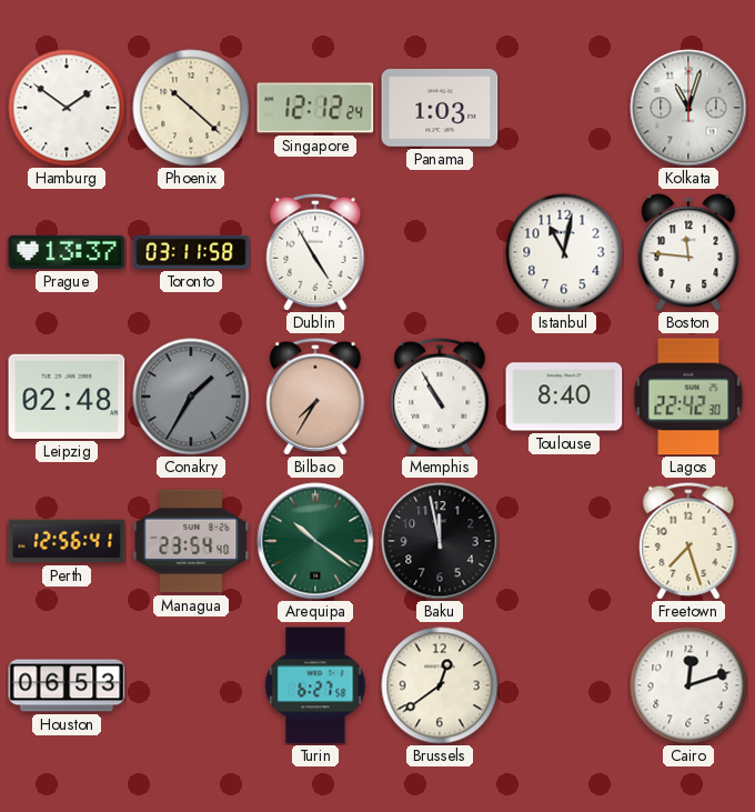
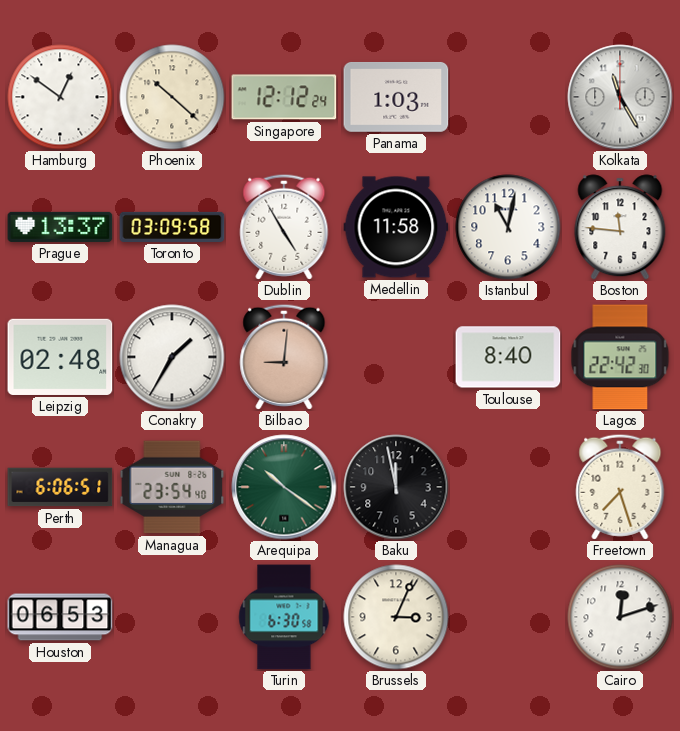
Hamburg: 1:51 -> 12:51 (60, 97)
Kolkata: 11:03 -> 11:25 (620, 97)
Toronto: 03:11 -> 03:09 (172, 227)
Medellin: none -> 11:58 (396, 227)
Conakry dial: grey -> white (172, 357)
Bilbao: 7:35 -> 9:01 (284, 357)
Memphis: 10:55 -> none (440, 397)
Perth: 12:56 -> 6:06 (60, 487)
Turin: 6:27 -> 6:30 (284, 617)
Brussels: 12:39 -> 3:04 (396, 617)
